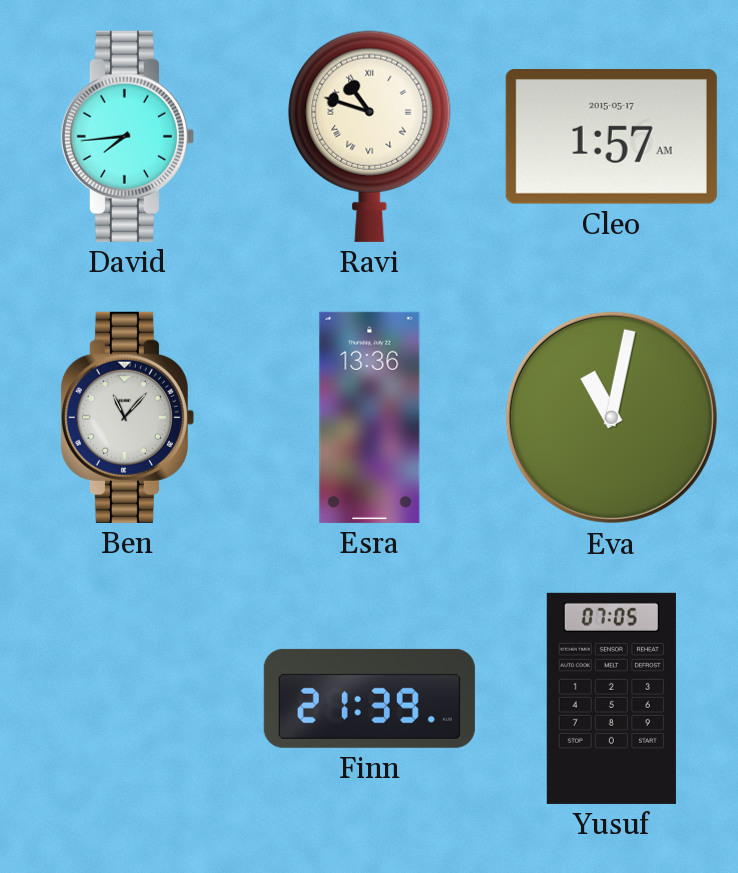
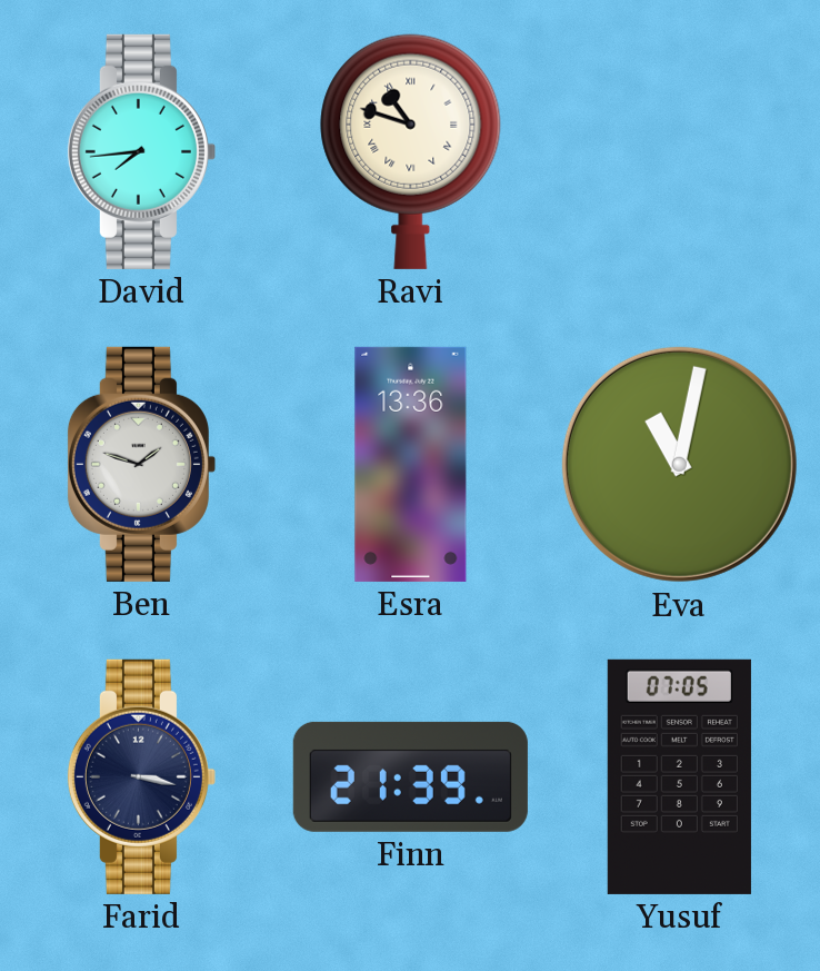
Cleo: 1:57 -> none (611, 137)
Ben: 11:07 -> 1:48 (141, 464)
Farid: none -> 3:17 (141, 776)
